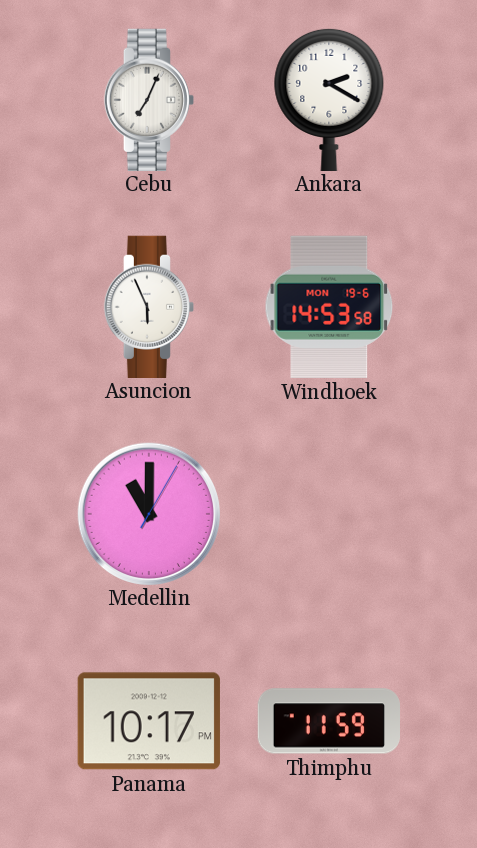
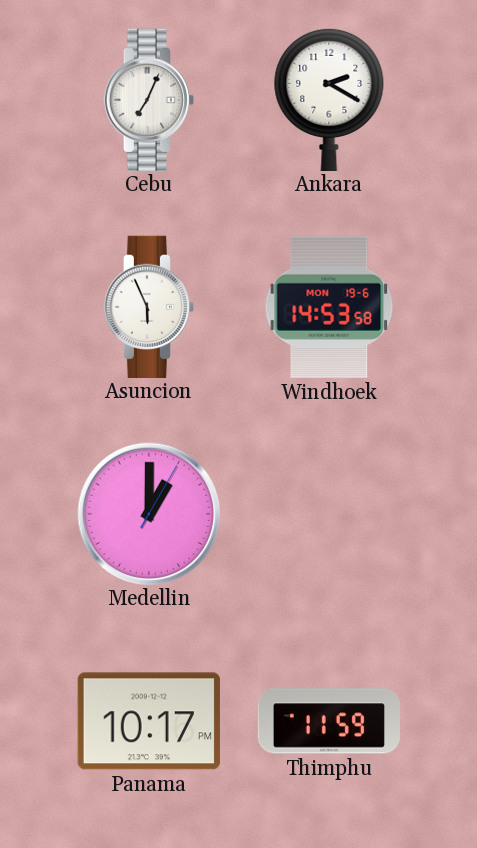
Medellin: 11:00 -> 1:00 (148, 513)
